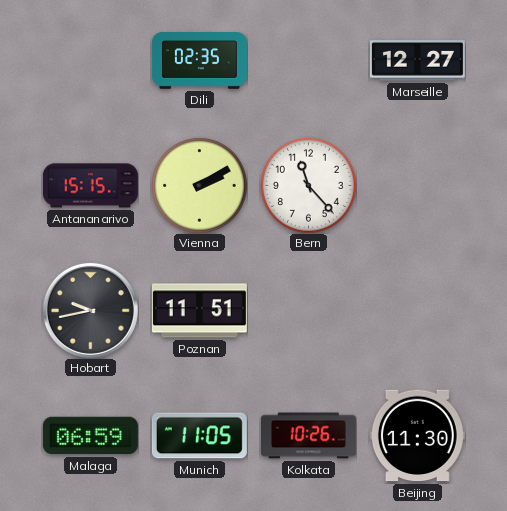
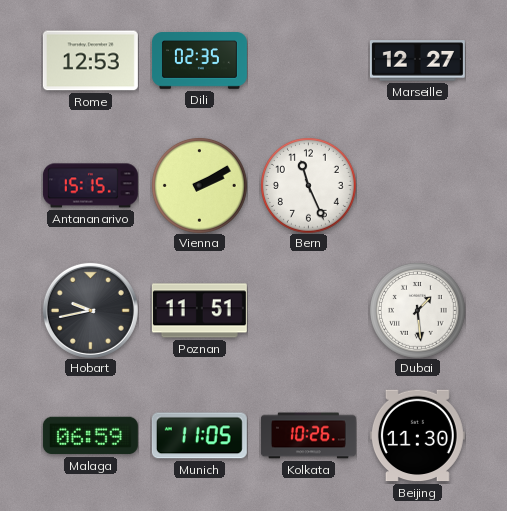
Rome: none -> 12:53 (90, 61)
Bern: 11:23 -> 11:26 (309, 186)
Dubai: none -> 1:29 (418, 311)
